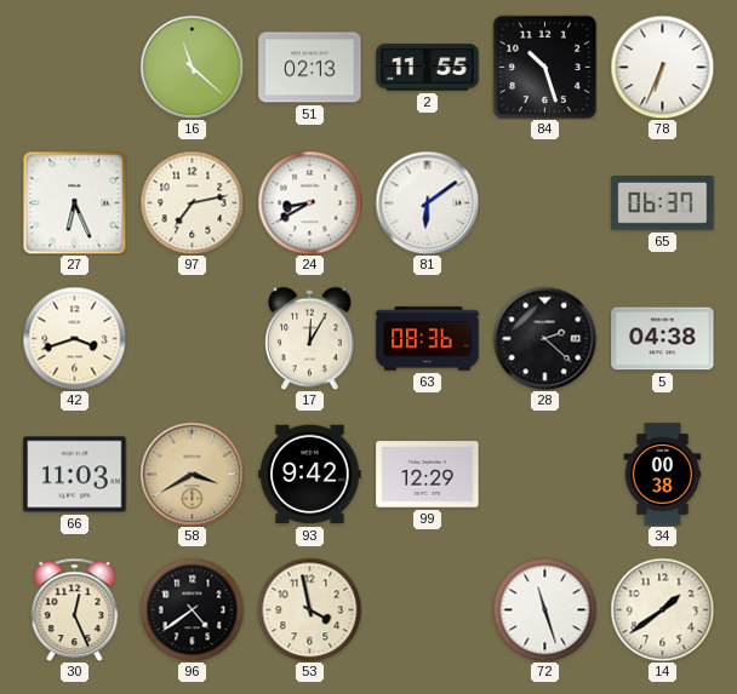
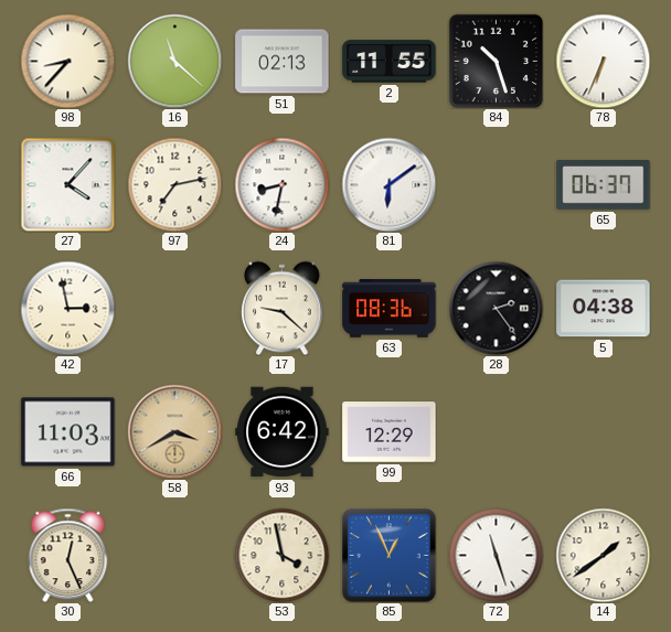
98: none -> 8:37 (67, 61)
27: 6:26 -> 4:07 (67, 184)
24: 8:40 -> 8:32 (281, 184)
42: 3:42 -> 2:58 (67, 308)
17: 12:05 -> 9:22 (283, 308)
28: 2:22 -> 2:24 (496, 308)
93: 9:42 -> 6:42 (283, 432)
34: 00:38 -> none (663, 475)
96: 4:39 -> none (192, 609)
85: none -> 12:56 (390, 556)
